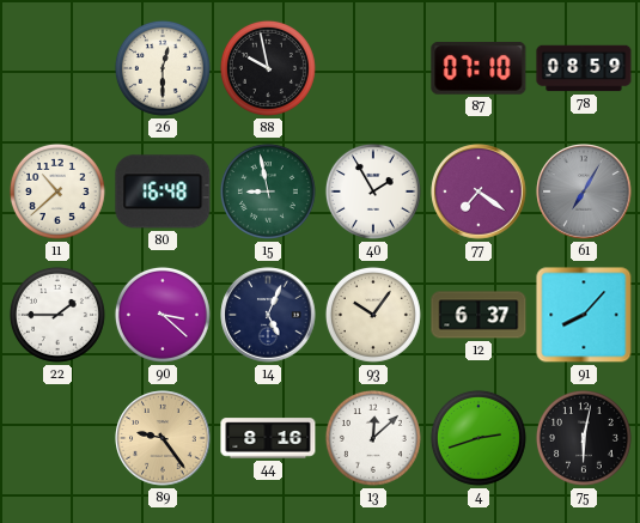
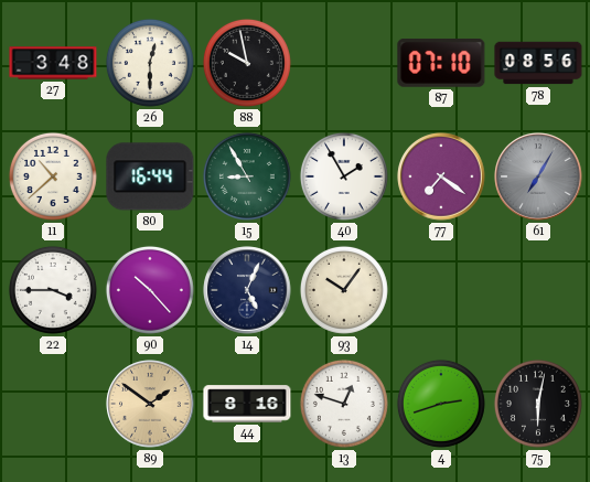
27: none -> 3:48 (53, 63)
78: 08:59 -> 08:56 (538, 63)
80: 16:48 -> 16:44 (150, 176)
15: 8:58 -> 8:55 (247, 176)
22: 1:45 -> 3:45 (53, 290)
90: 3:22 -> 10:23 (150, 290)
12: 6:37 -> none (479, 315)
91: 8:07 -> none (584, 315)
89: 9:24 -> 1:51 (150, 404)
13: 12:08 -> 12:48 (344, 404)
